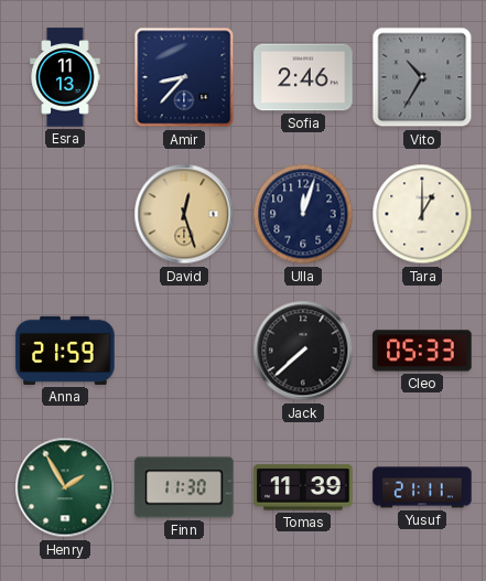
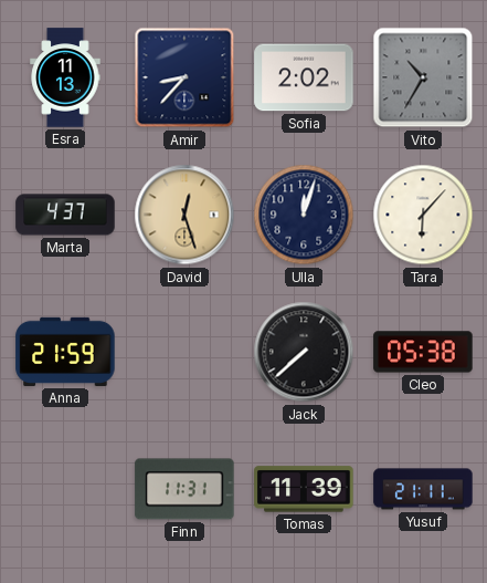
Sofia: 2:46 -> 2:02 (304, 77)
Marta: none -> 4:37 (65, 215)
Tara: 1:00 -> 6:07 (423, 215)
Cleo: 05:33 -> 05:38 (423, 352)
Henry: 1:55 -> none (65, 487)
Finn: 11:30 -> 11:31 (184, 489)
